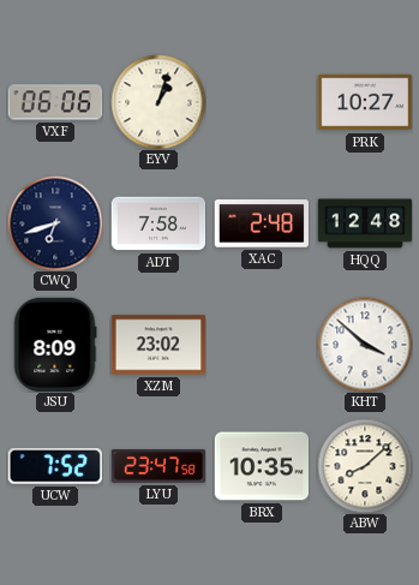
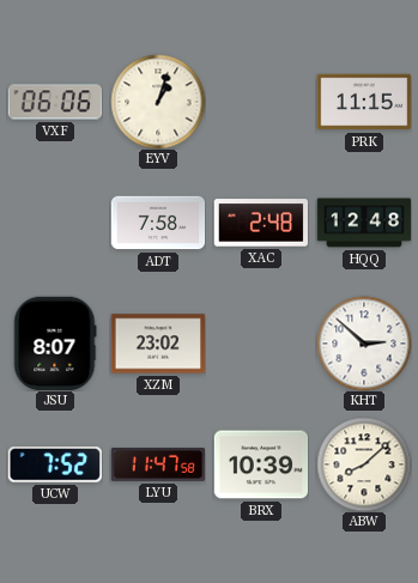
PRK: 10:27 -> 11:15 (364, 102)
CWQ: 6:42 -> none (55, 223)
JSU: 8:09 -> 8:07 (55, 344)
KHT: 3:52 -> 2:52 (364, 344)
LYU: 23:47 -> 11:47 (158, 464)
BRX: 10:35 -> 10:39 (261, 464)
